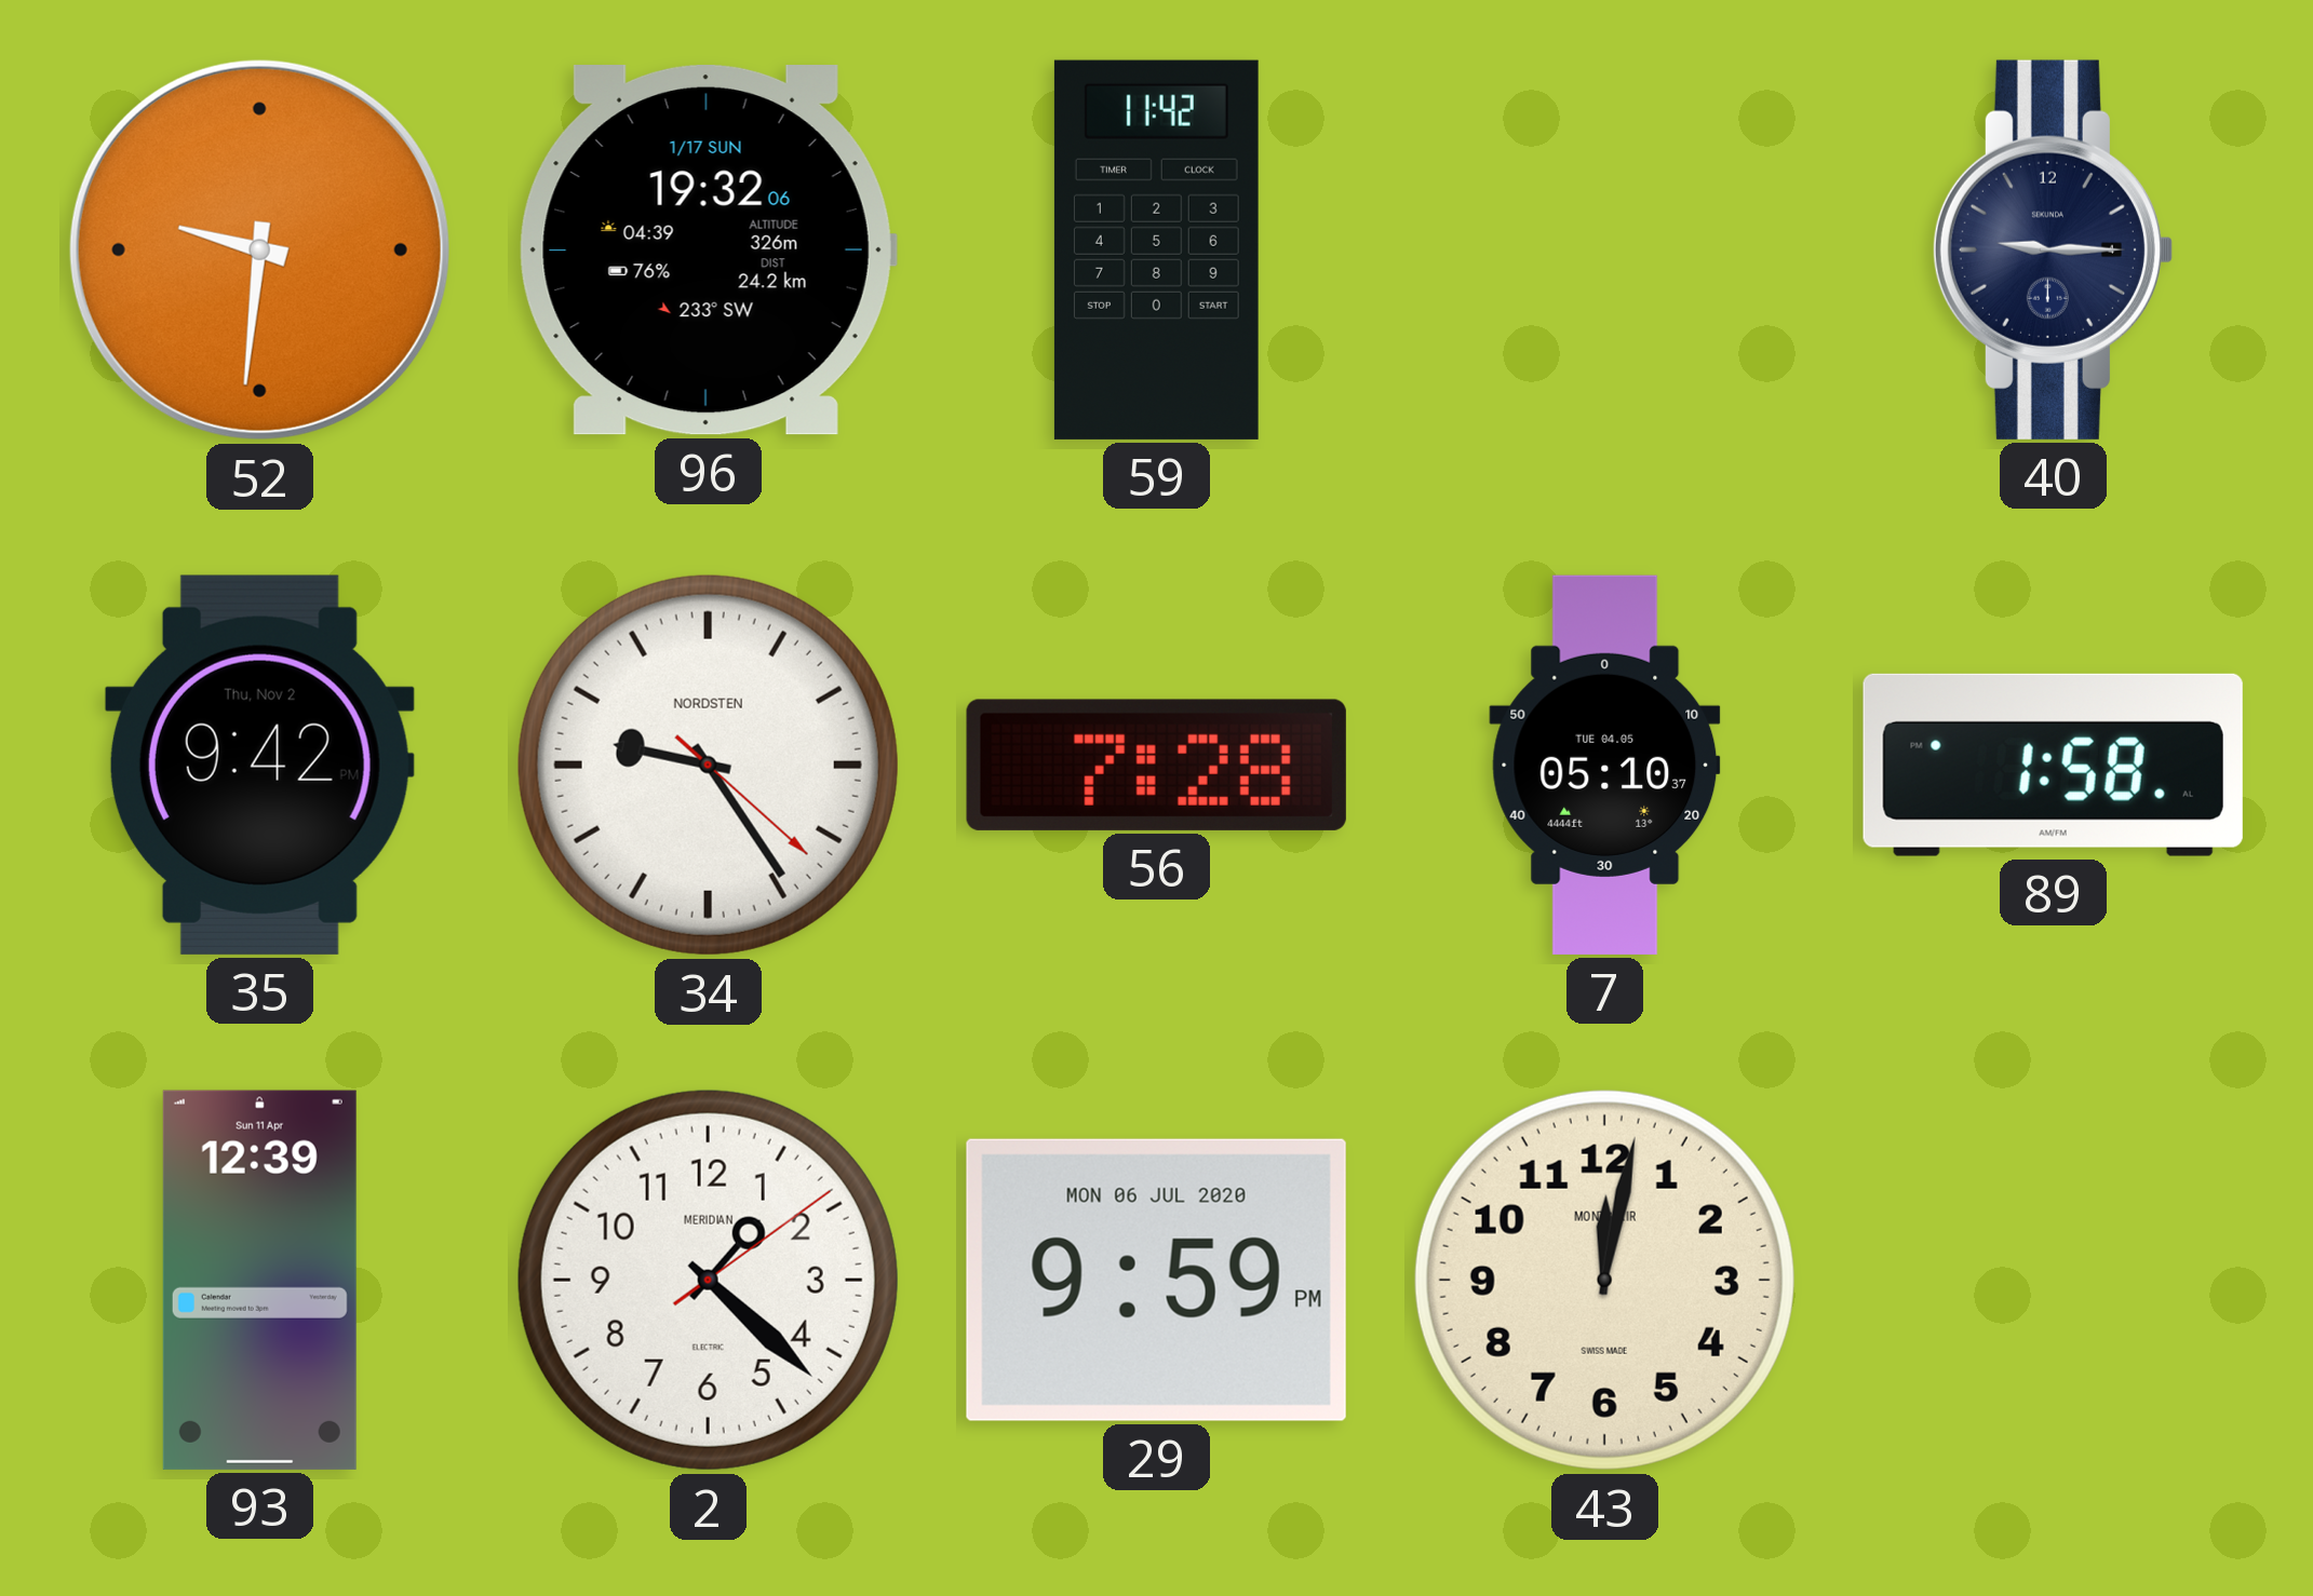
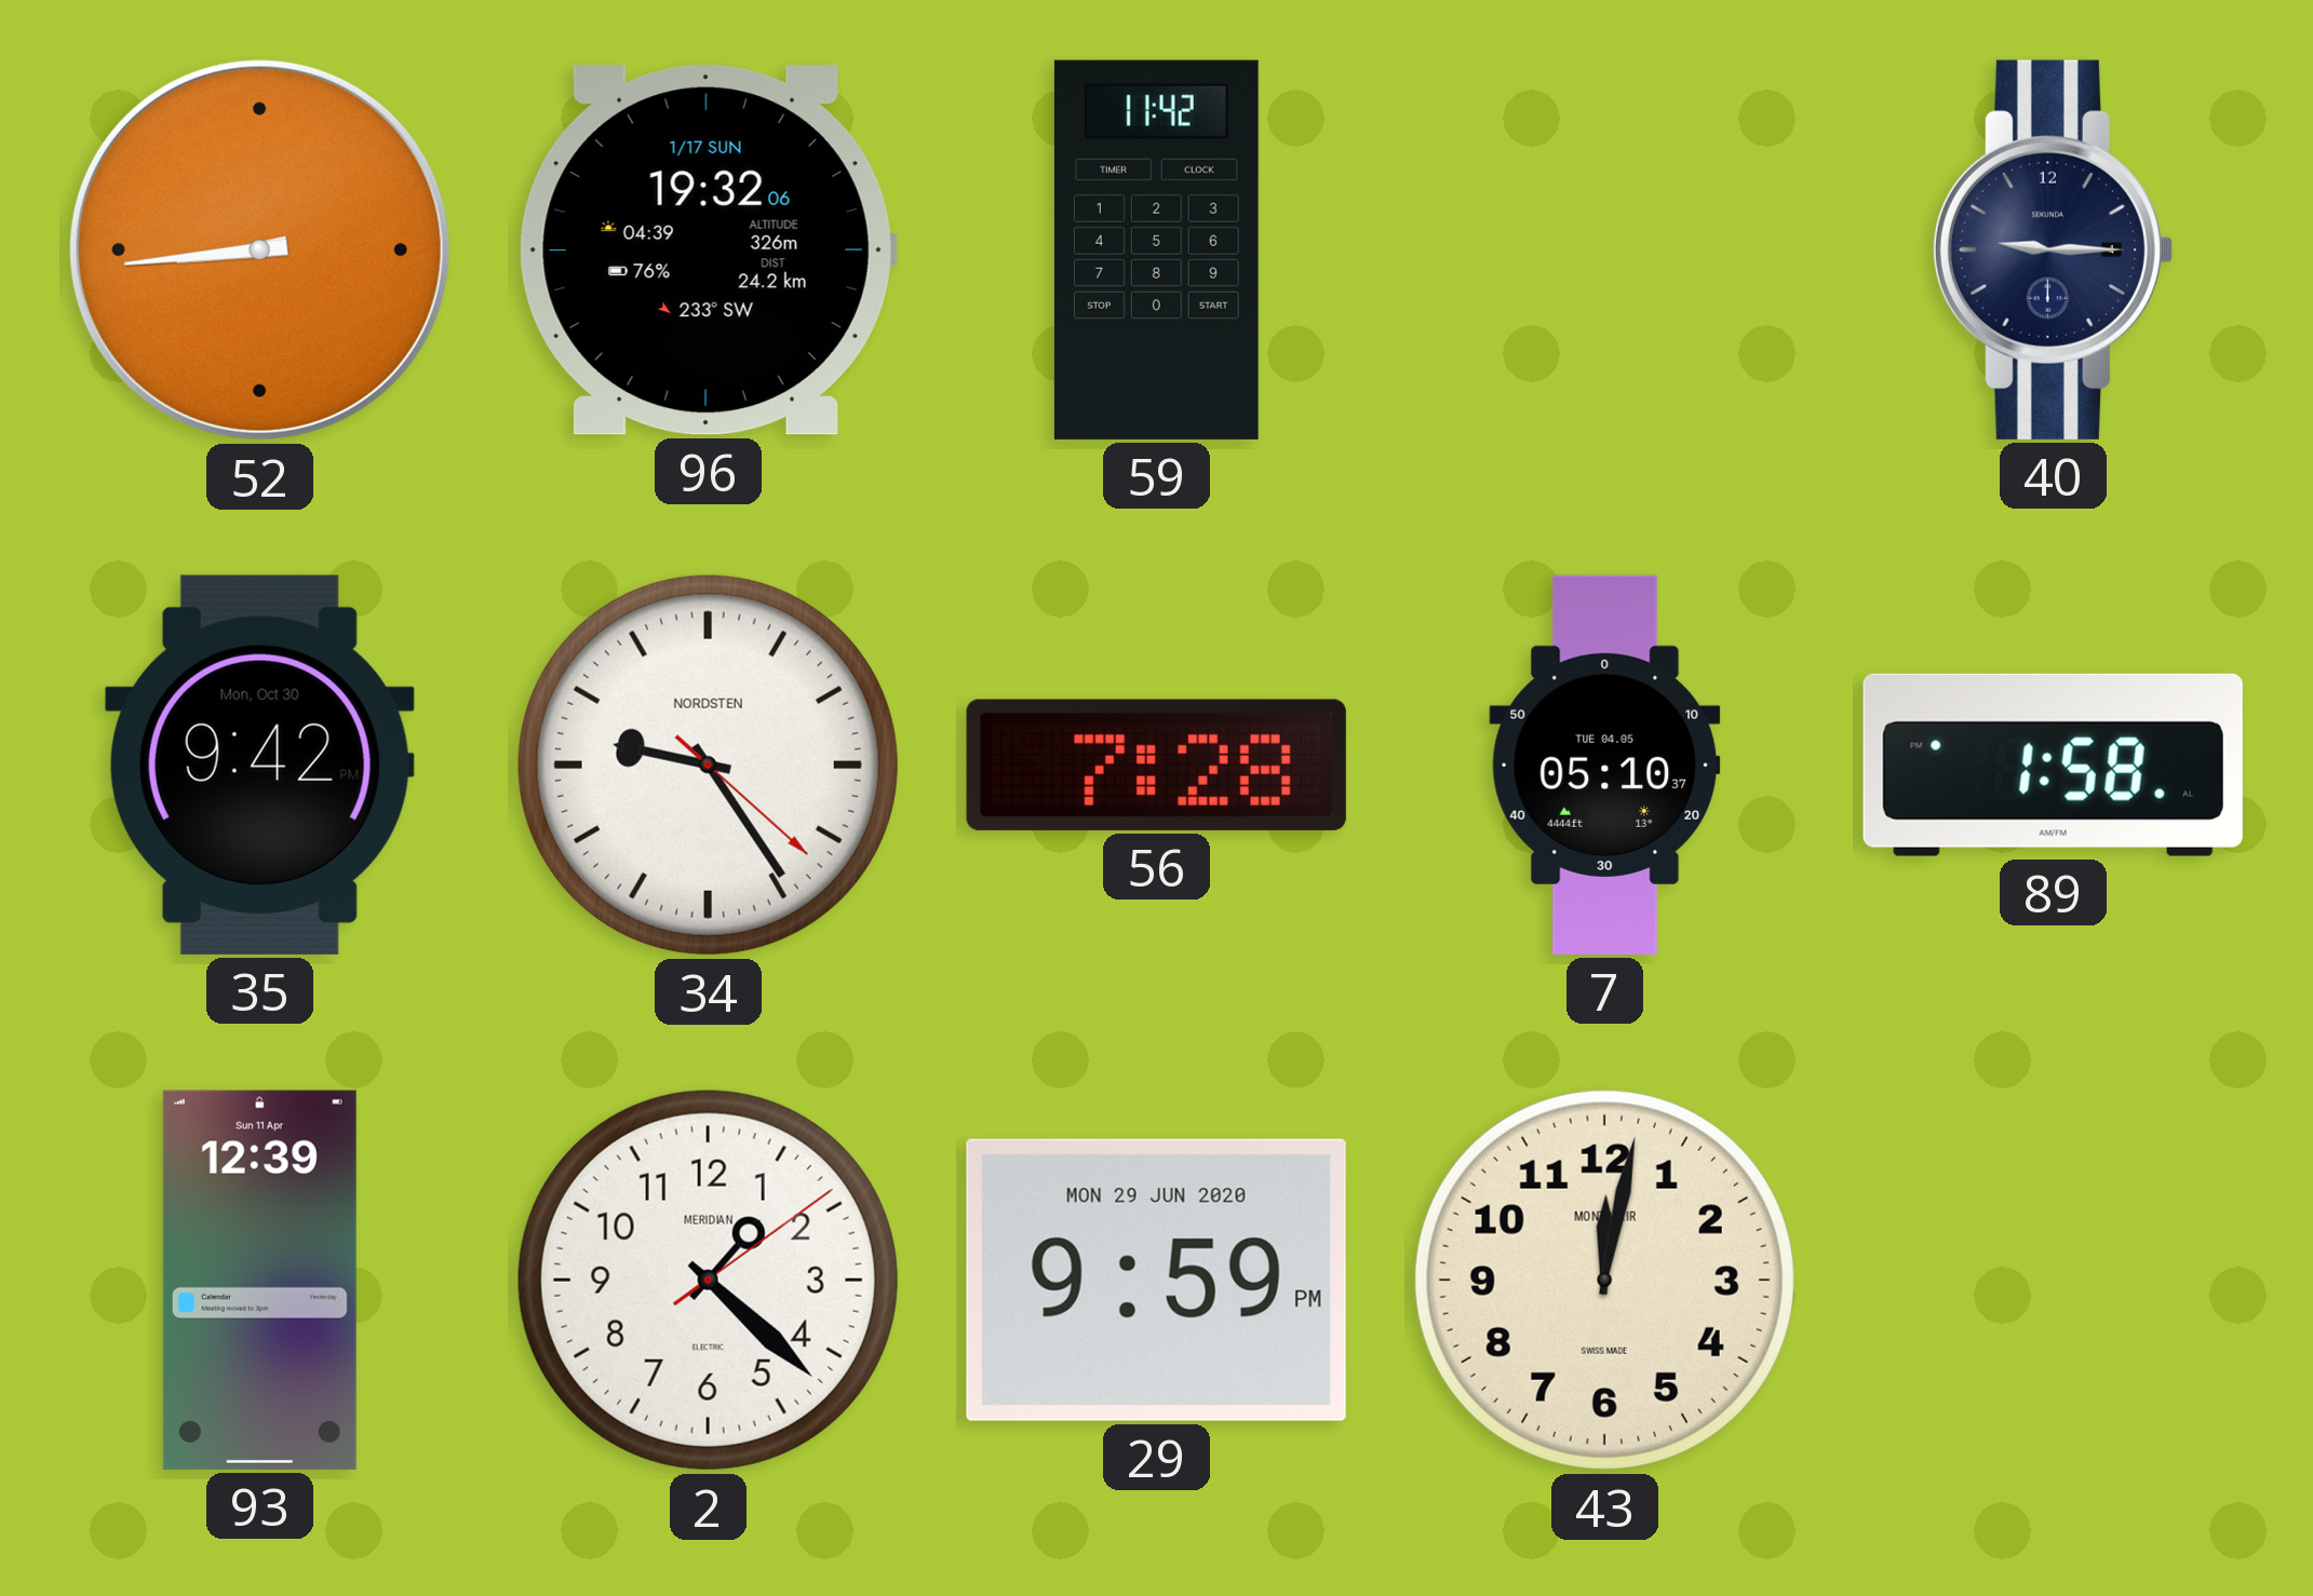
52: 9:31 -> 8:44 (259, 249)
35 date: Thu, Nov 2 -> Mon, Oct 30 (259, 765)
29 date: MON 06 JUL 2020 -> MON 29 JUN 2020 (1156, 1280)
